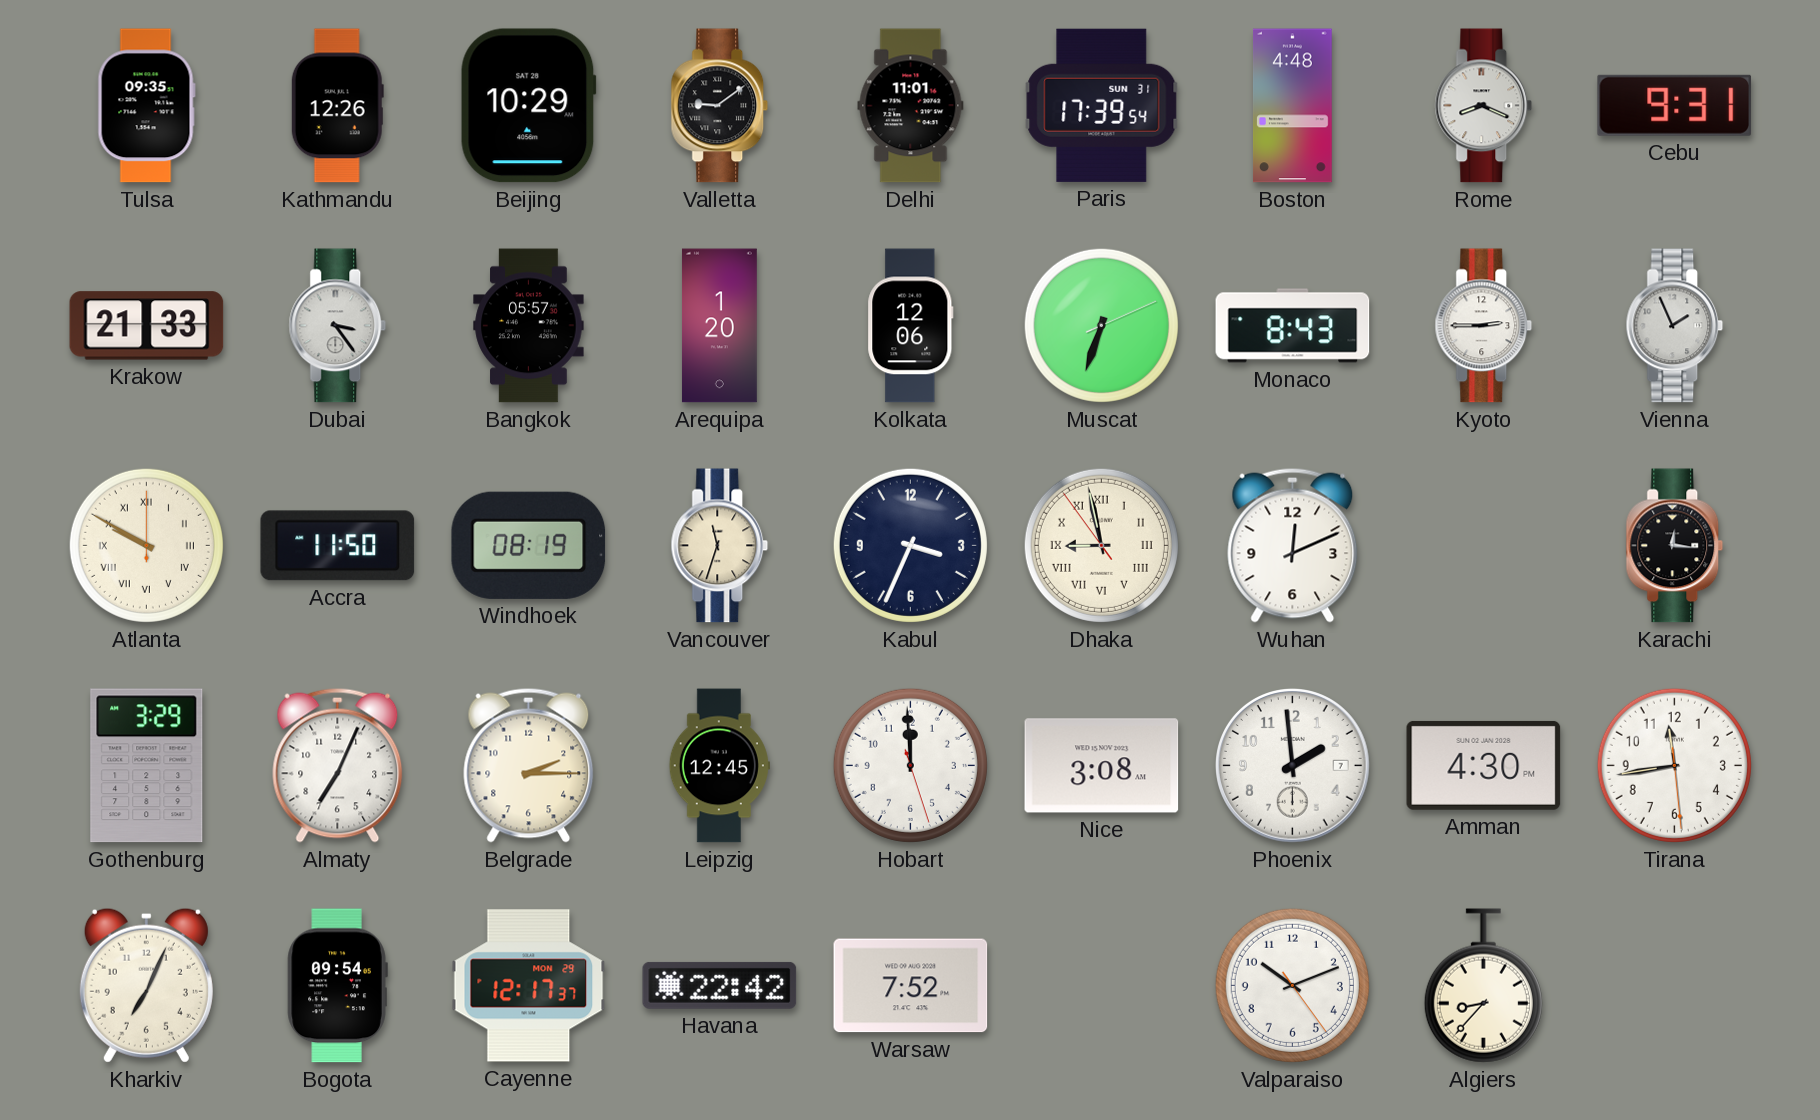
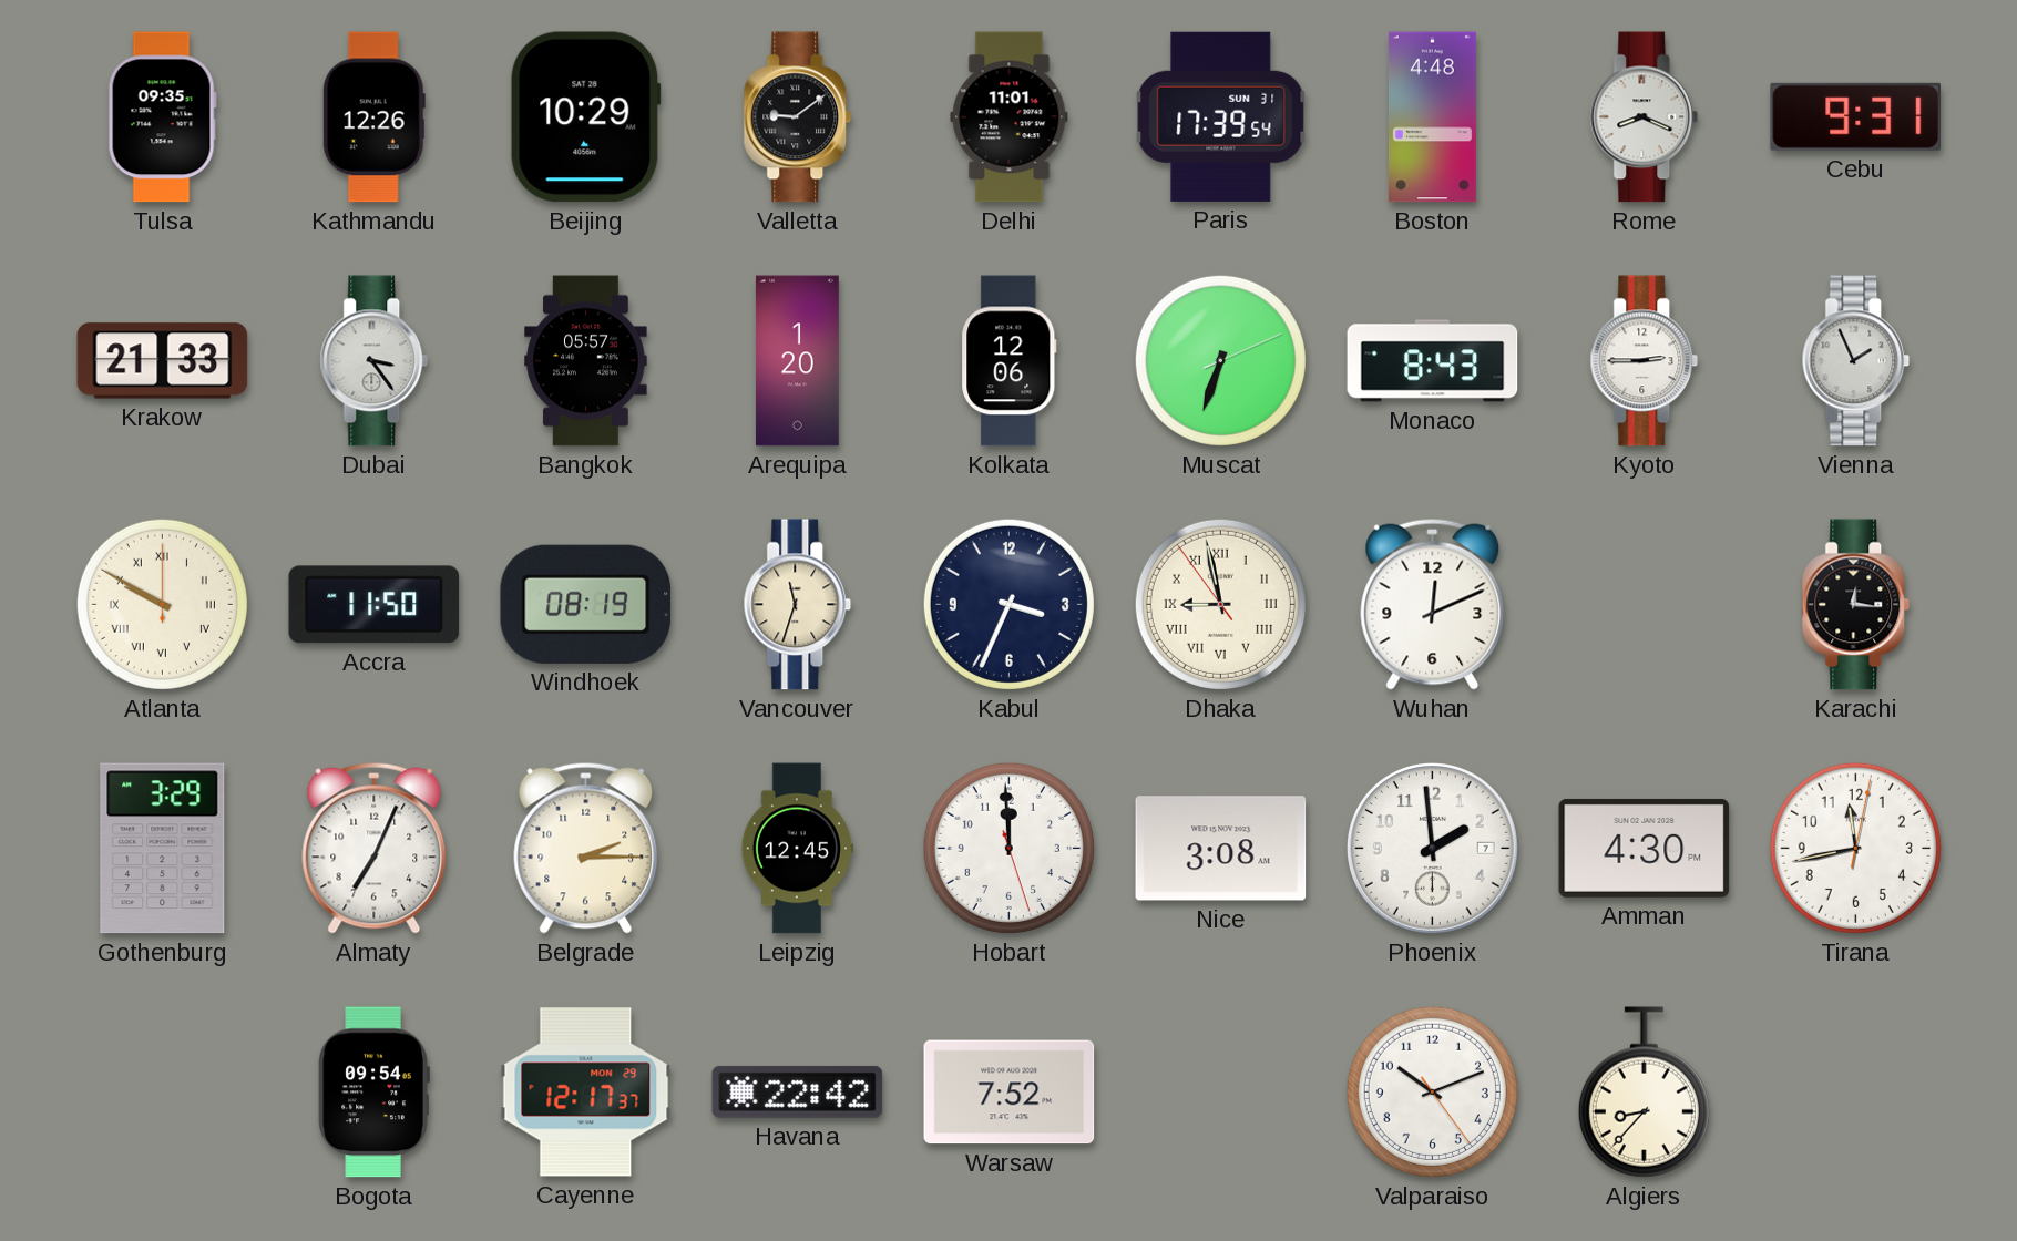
Tirana: 11:43:29 -> 11:43:02 (1855, 848)
Kharkiv: 7:04 -> none (146, 985)
